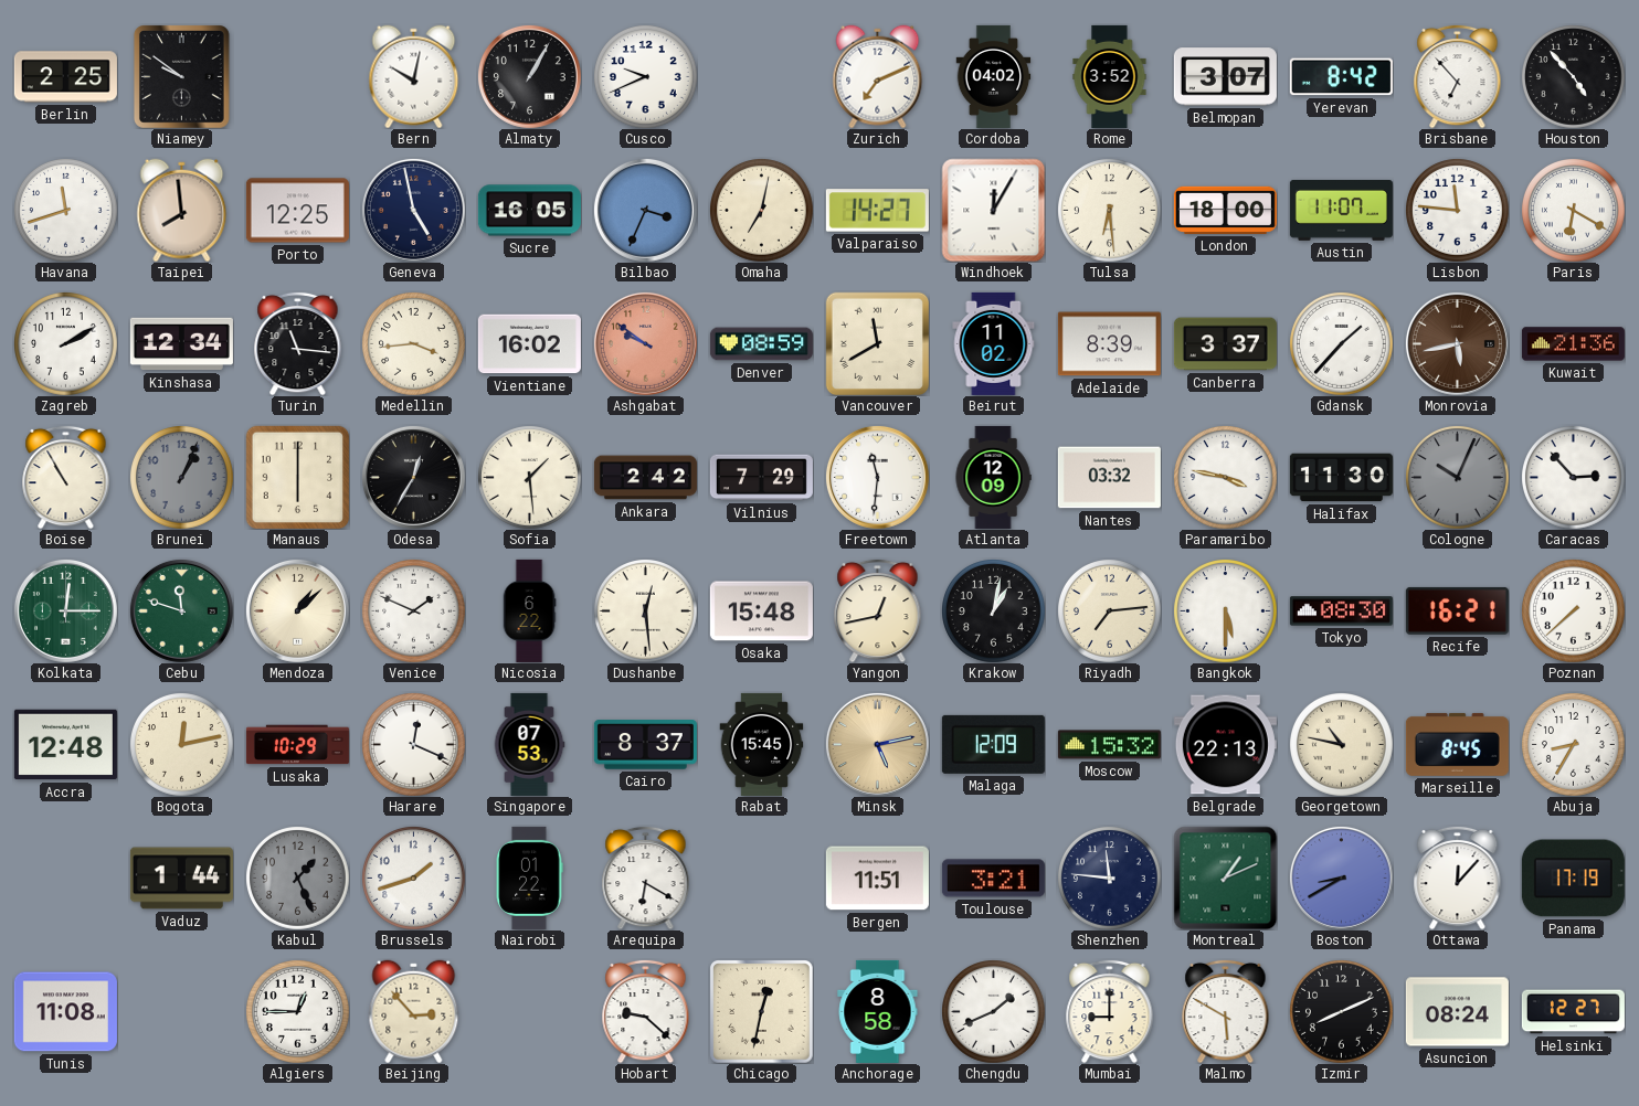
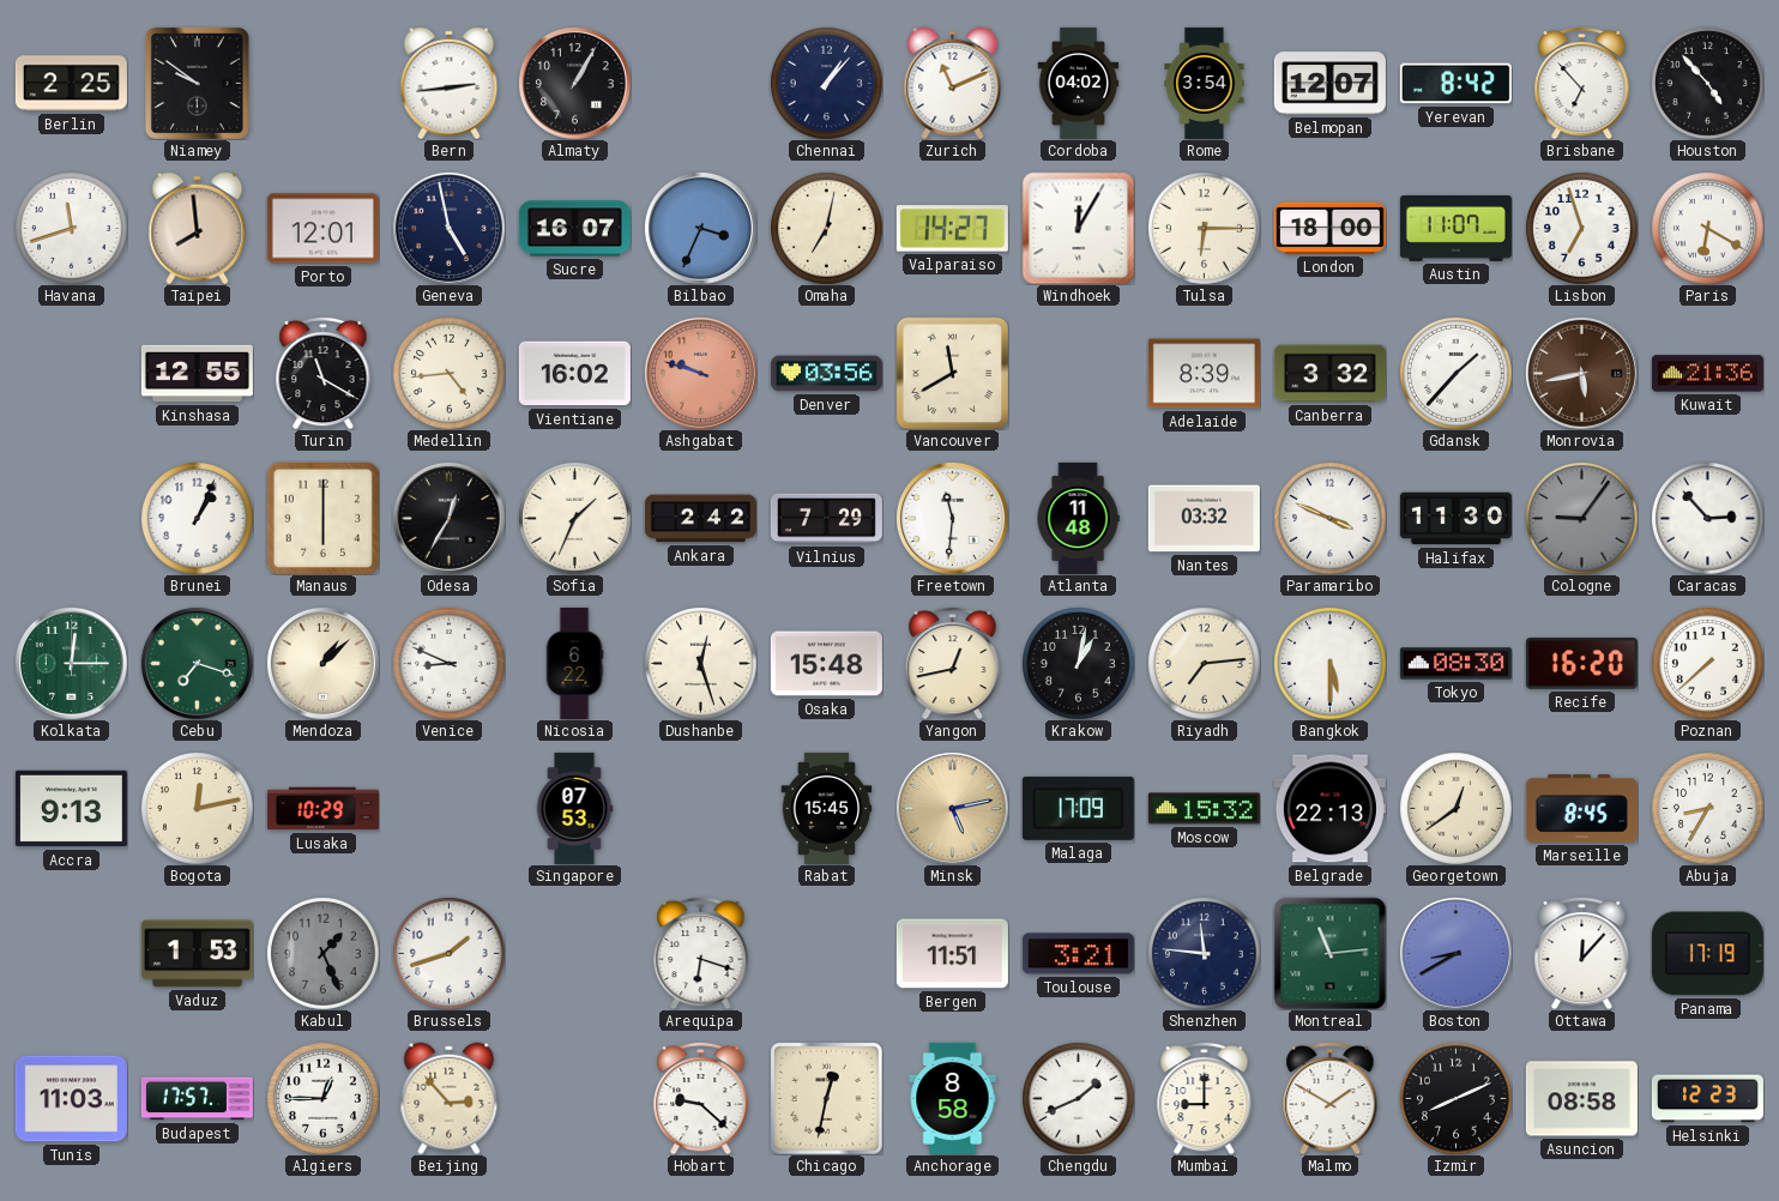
Bern: 10:02 -> 2:44 (450, 83)
Cusco: 9:41 -> none (646, 77)
Chennai: none -> 1:07 (827, 84)
Zurich: 7:11 -> 11:11 (953, 83)
Rome: 3:52 -> 3:54 (1205, 83)
Belmopan: 3:07 -> 12:07 (1329, 84)
Porto: 12:25 -> 12:01 (322, 229)
Sucre: 16:05 -> 16:07 (574, 229)
Tulsa: 6:29 -> 6:15 (1205, 229)
Lisbon: 11:46 -> 6:57 (1582, 229)
Zagreb: 2:10 -> none (66, 344)
Kinshasa: 12:34 -> 12:55 (197, 374)
Turin: 11:16 -> 11:20 (324, 373)
Medellin: 3:44 -> 4:44 (450, 374)
Ashgabat: 9:51 -> 9:48 (700, 373)
Denver: 08:59 -> 03:56 (826, 374)
Beirut: 11:02 -> none (994, 343)
Canberra: 3:37 -> 3:32 (1329, 374)
Boise: 10:55 -> none (66, 477)
Brunei dial: grey -> white (198, 519)
Sofia: 1:29 -> 1:34 (575, 519)
Atlanta: 12:09 -> 11:48 (1078, 518)
Paramaribo: 3:47 -> 3:49 (1331, 519)
Cologne: 10:04 -> 9:06 (1582, 519)
Cebu: 11:48 -> 7:18 (197, 663)
Venice: 1:49 -> 8:49 (450, 664)
Dushanbe: 12:29 -> 12:27 (701, 664)
Recife: 16:21 -> 16:20 (1581, 663)
Accra: 12:48 -> 9:13 (71, 809)
Harare: 12:19 -> none (414, 745)
Cairo: 8:37 -> none (645, 745)
Malaga: 12:09 -> 17:09 (1078, 808)
Georgetown: 10:47 -> 12:39 (1457, 809)
Vaduz: 1:44 -> 1:53 (197, 954)
Nairobi: 01:22 -> none (529, 878)
Arequipa: 6:20 -> 6:18 (701, 953)
Montreal: 1:11 -> 11:14 (1329, 953)
Tunis: 11:08 -> 11:03 (71, 1099)
Budapest: none -> 17:57 (197, 1099)
Malmo: 5:50 -> 1:50 (1331, 1098)
Asuncion: 08:24 -> 08:58 (1581, 1099)
Helsinki: 12:27 -> 12:23 (1707, 1099)
